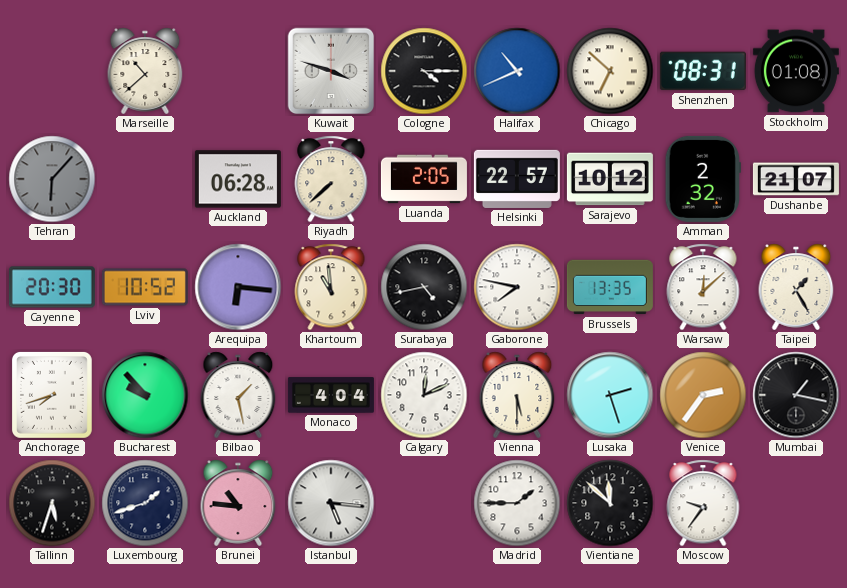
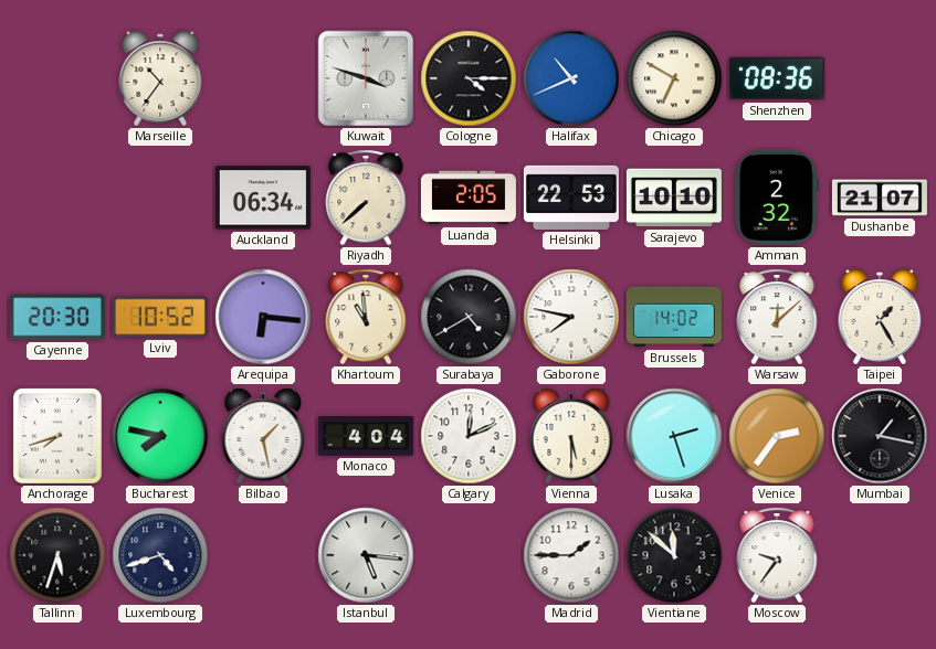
Marseille: 10:38 -> 10:36 (160, 78)
Chicago: 6:52 -> 6:50 (674, 78)
Shenzhen: 08:31 -> 08:36 (777, 78)
Stockholm: 01:08 -> none (796, 71)
Tehran: 6:07 -> none (52, 179)
Auckland: 06:28 -> 06:34 (263, 198)
Helsinki: 22:57 -> 22:53 (571, 198)
Sarajevo: 10:12 -> 10:10 (674, 198)
Surabaya: 4:43 -> 4:40 (469, 317)
Brussels: 13:35 -> 14:02 (674, 317)
Bucharest: 9:53 -> 7:47 (160, 436)
Luxembourg: 1:42 -> 4:42 (160, 555)
Brunei: 10:46 -> none (238, 503)
